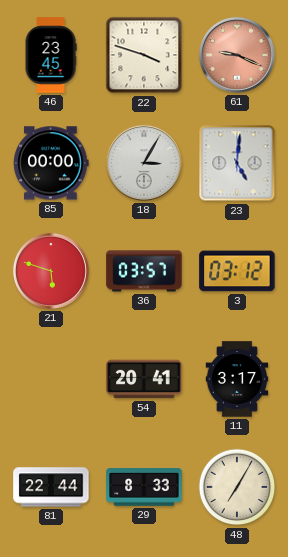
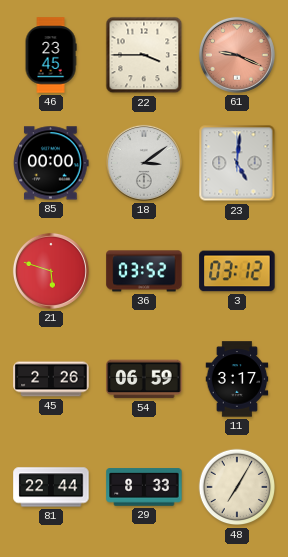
22: 3:48 -> 3:45 (144, 55)
18: 3:05 -> 3:09 (144, 163)
36: 03:57 -> 03:52 (144, 271)
45: none -> 2:26 (51, 379)
54: 20:41 -> 06:59 (144, 379)
